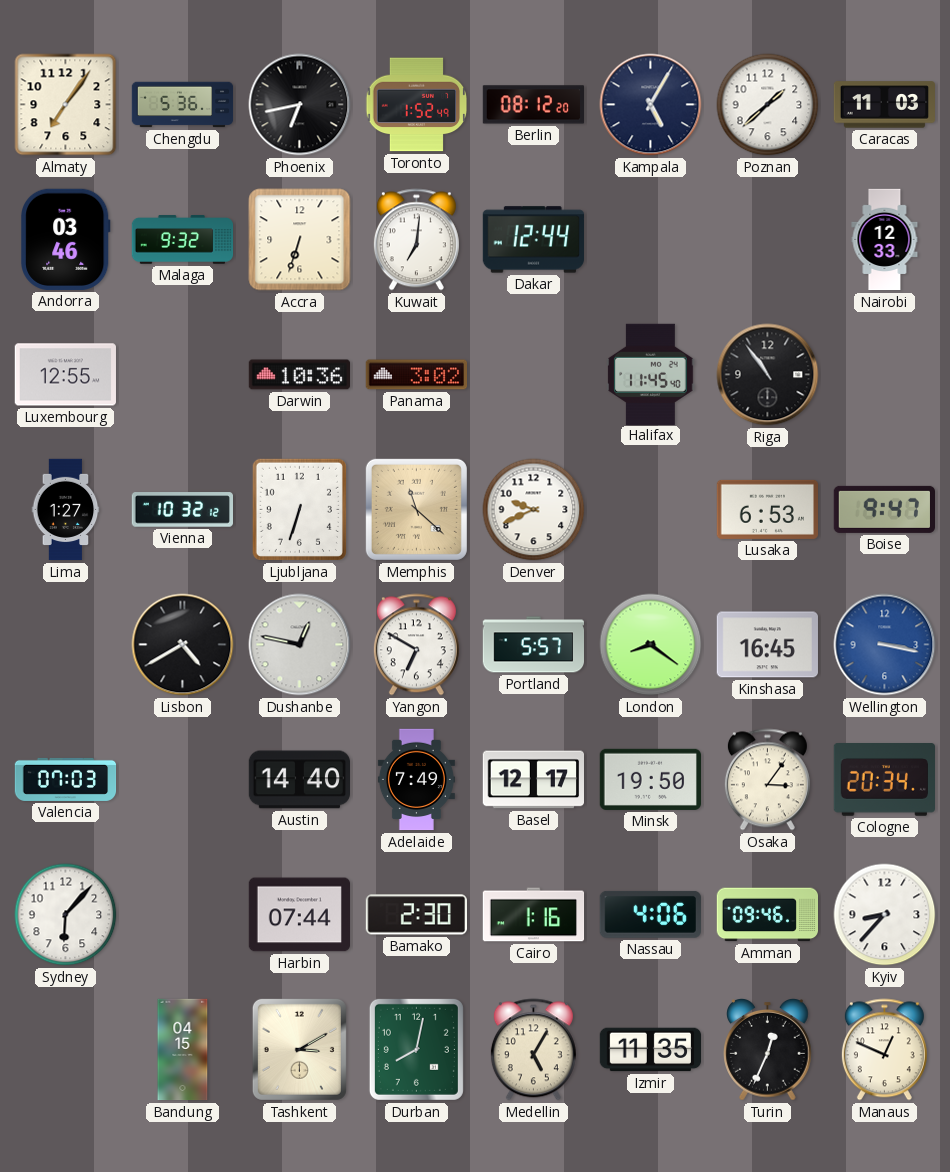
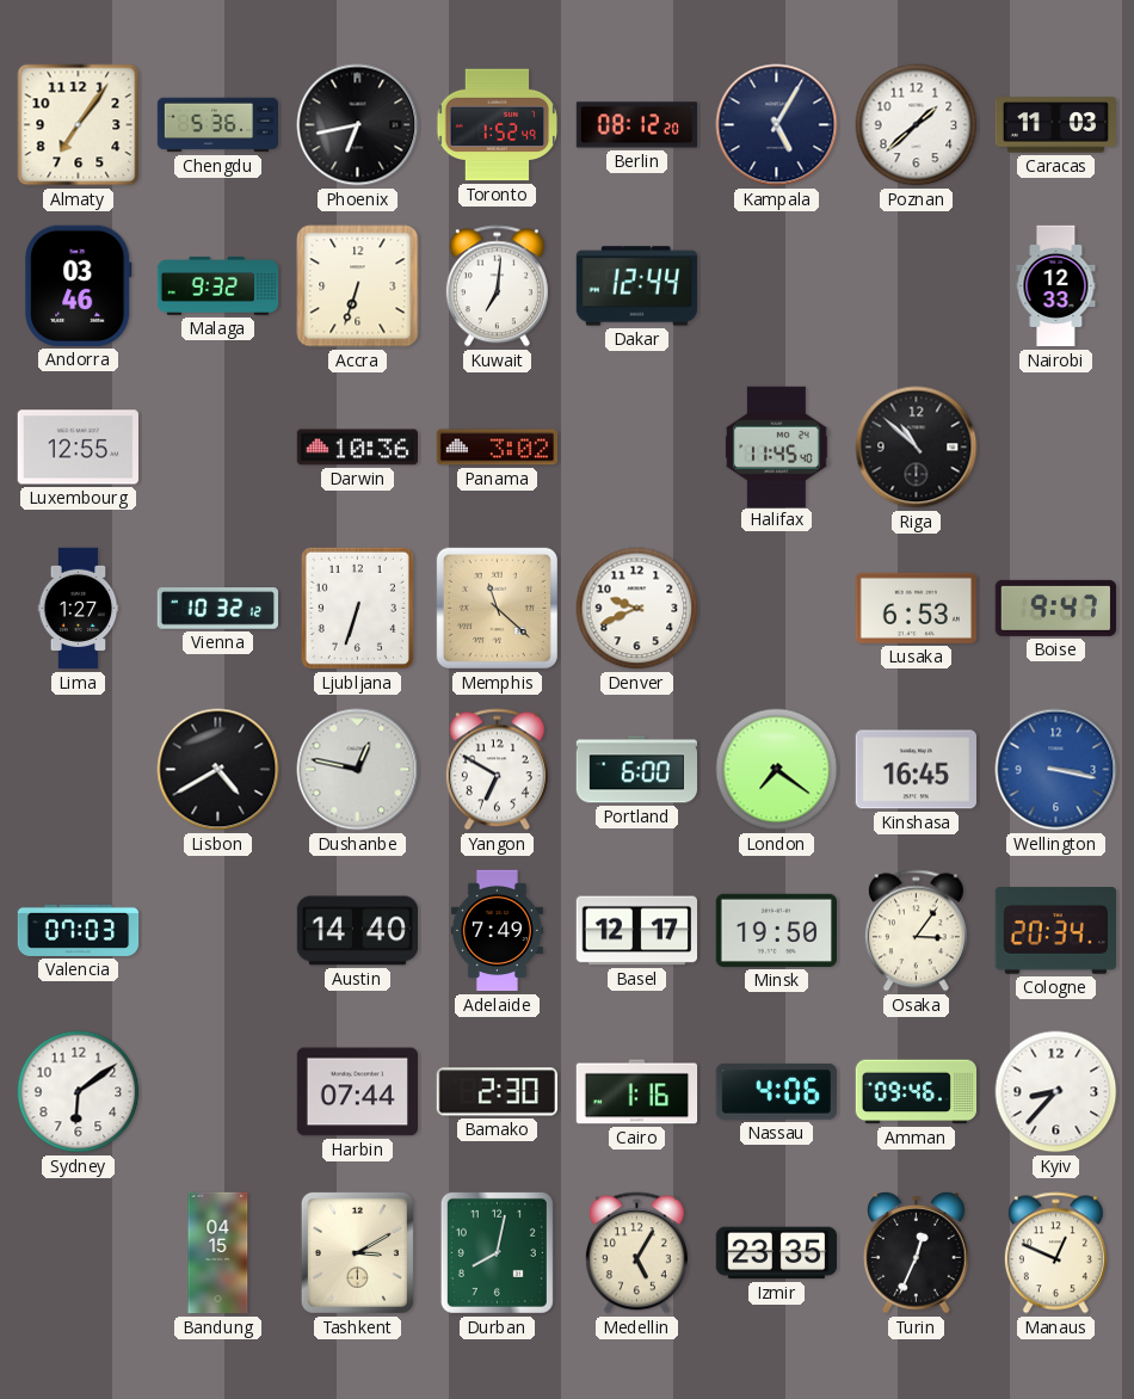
Riga: 10:54 -> 10:52 (917, 448)
Portland: 5:57 -> 6:00 (636, 770)
London: 8:21 -> 7:21 (777, 770)
Sydney: 6:07 -> 6:09 (79, 1092)
Izmir: 11:35 -> 23:35 (777, 1253)
